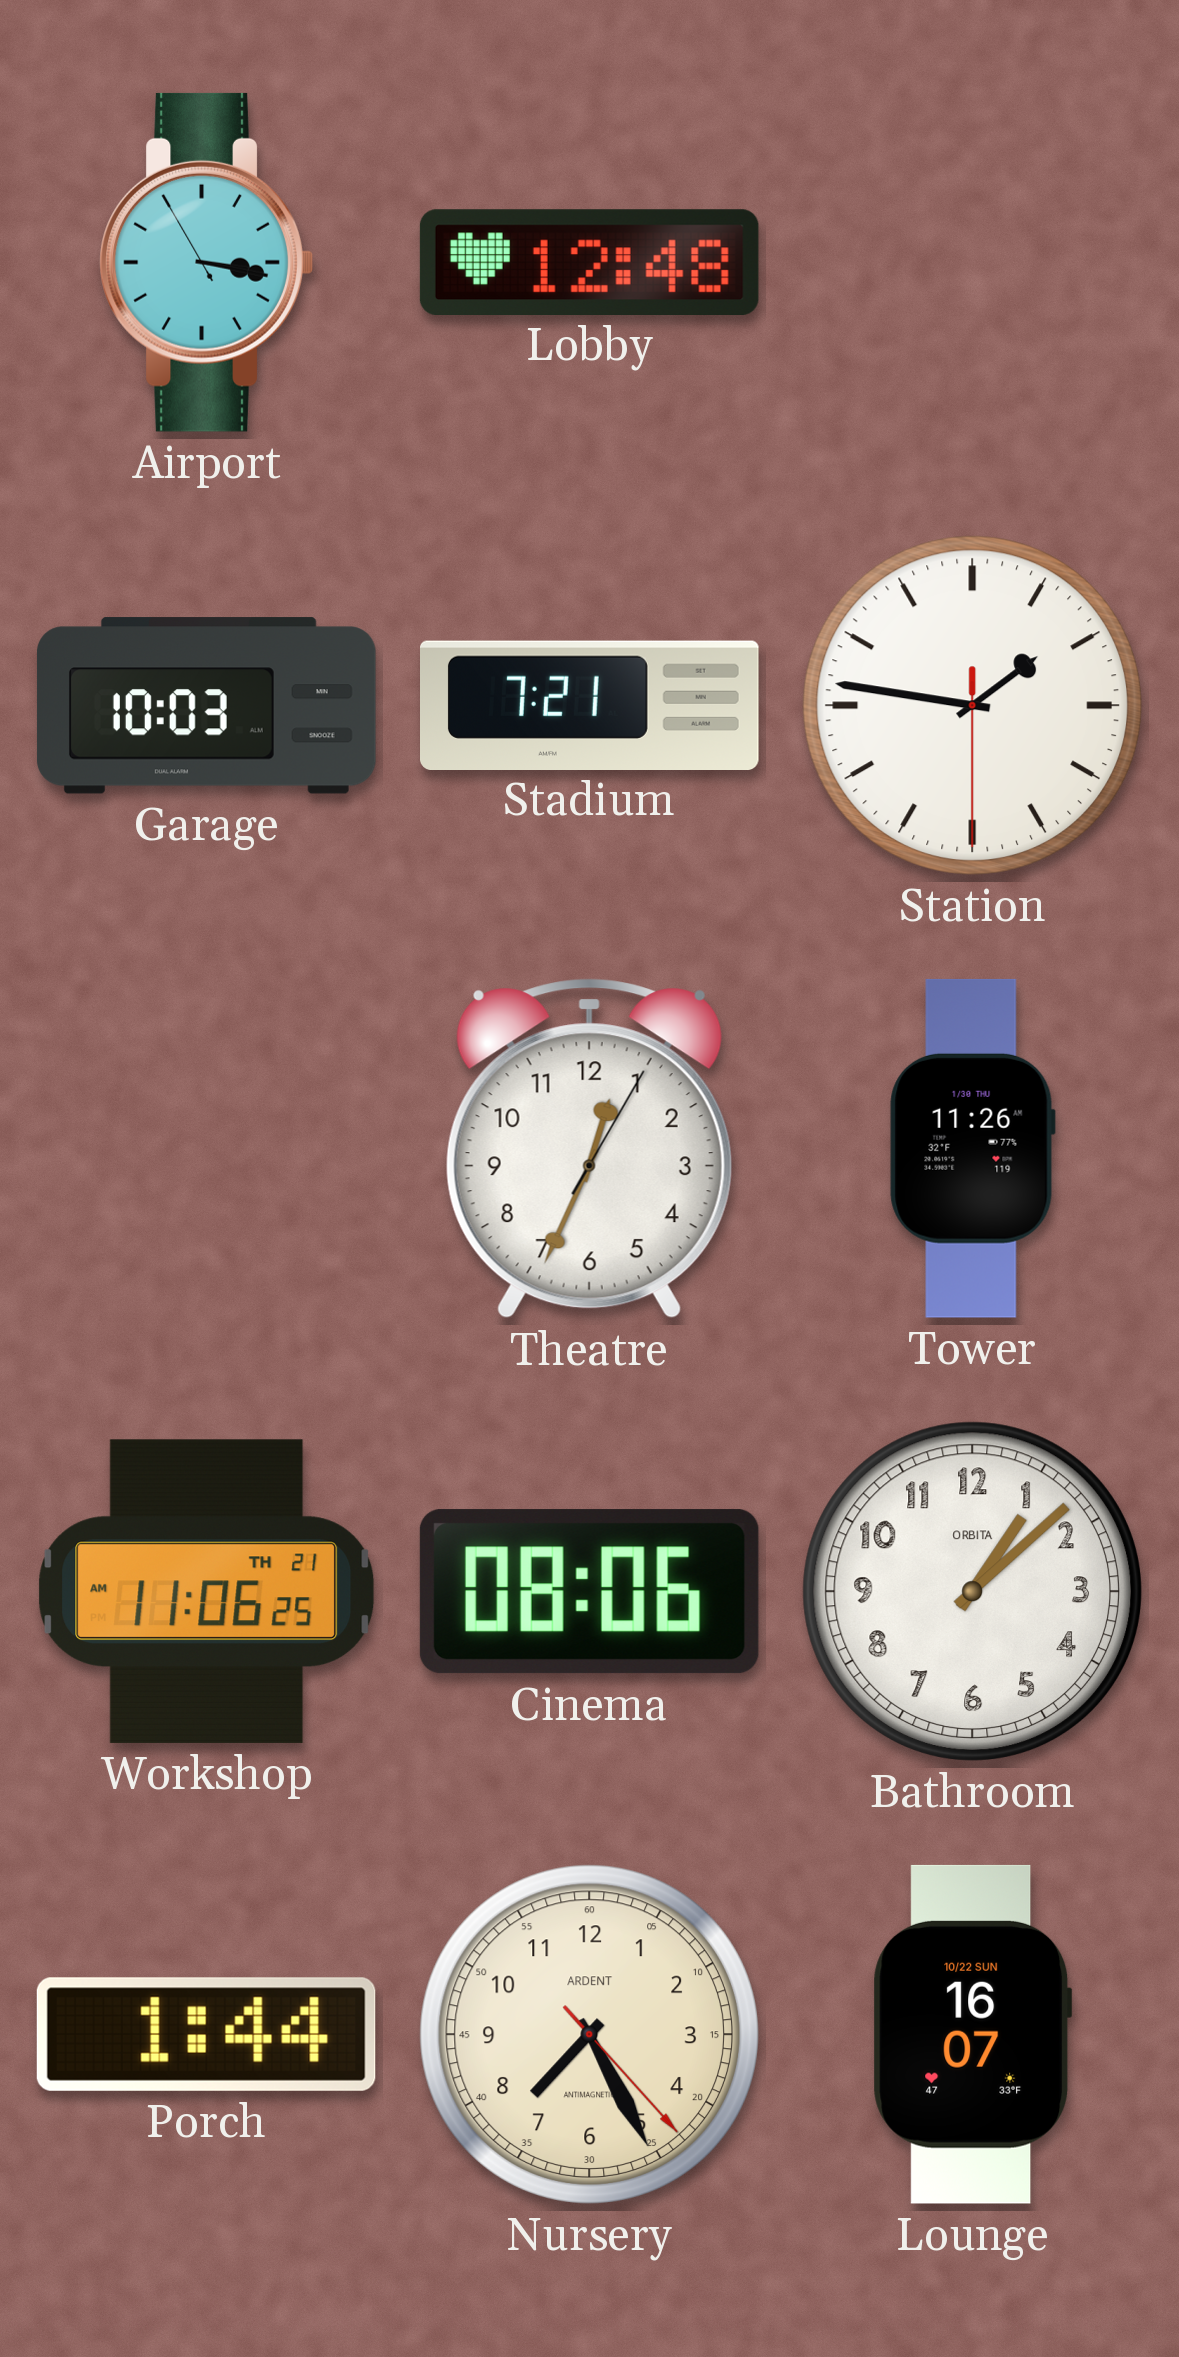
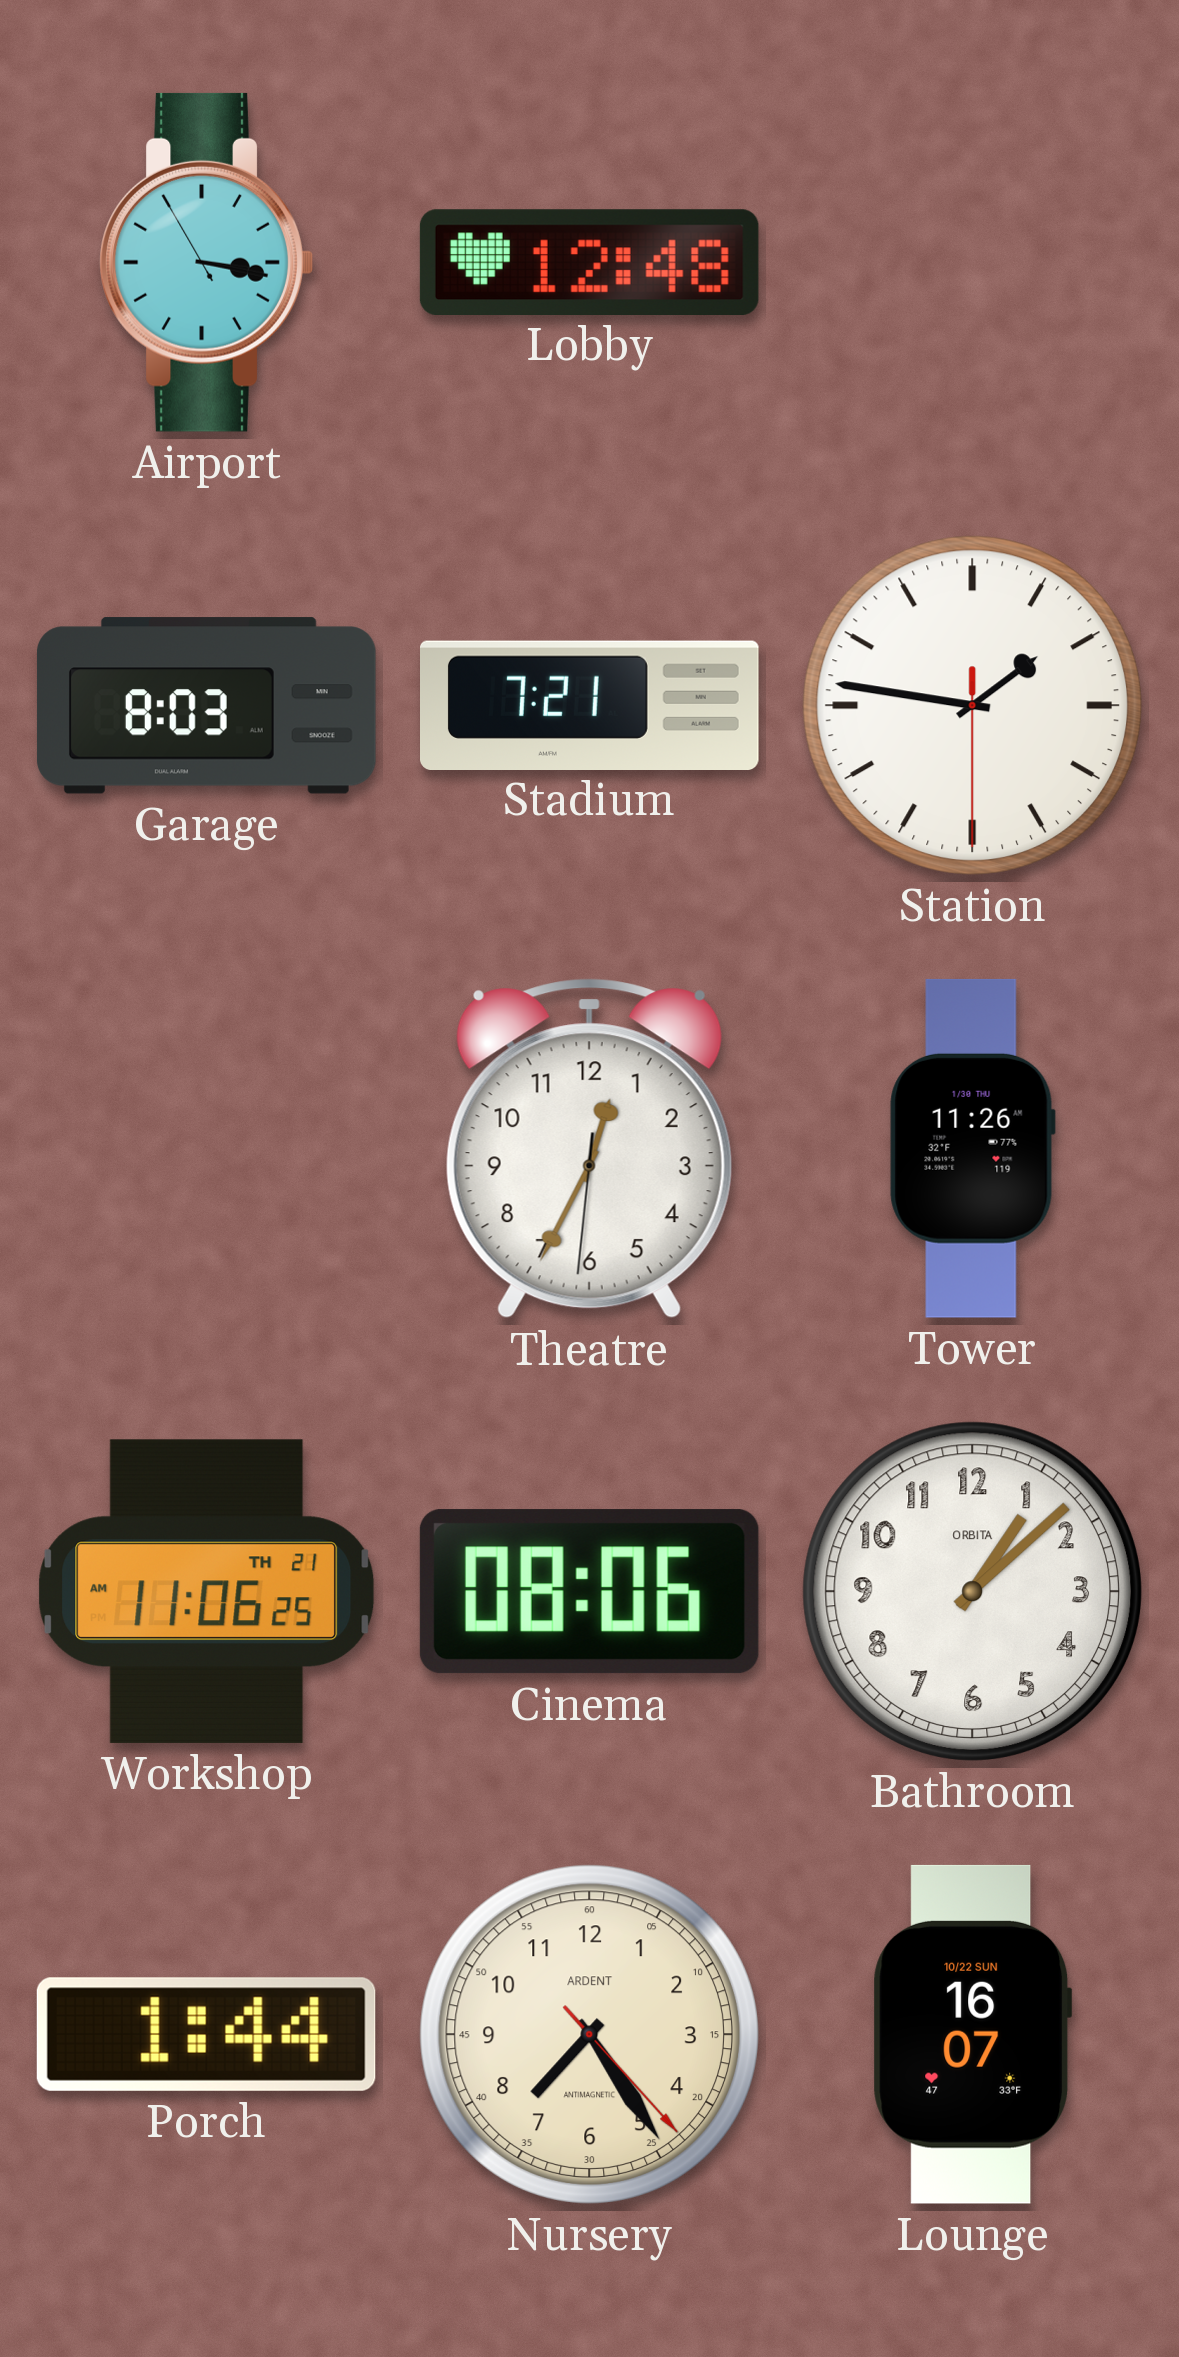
Garage: 10:03 -> 8:03 (206, 706)
Theatre: 12:34:05 -> 12:34:31 (589, 1149)
Nursery: 7:25 -> 7:24 (589, 2034)
